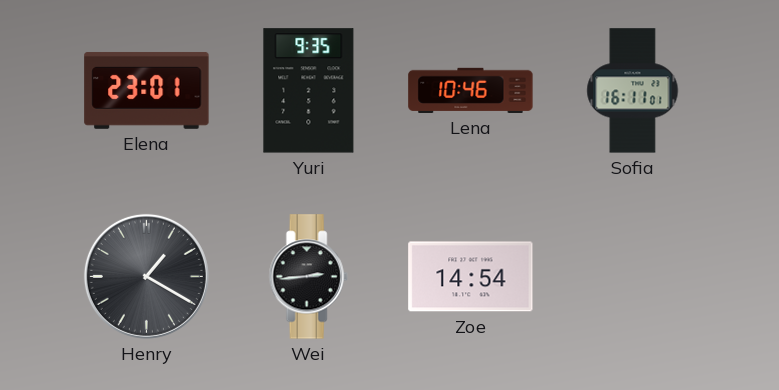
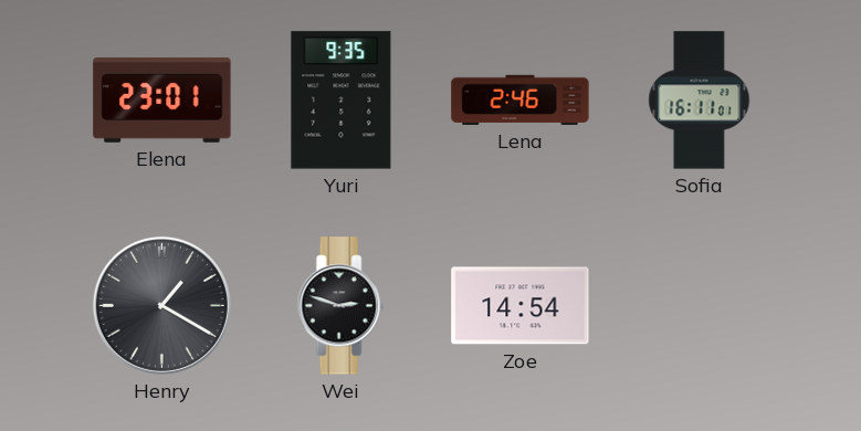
Lena: 10:46 -> 2:46 (521, 99)
Wei: 2:44 -> 2:48 (340, 306)
